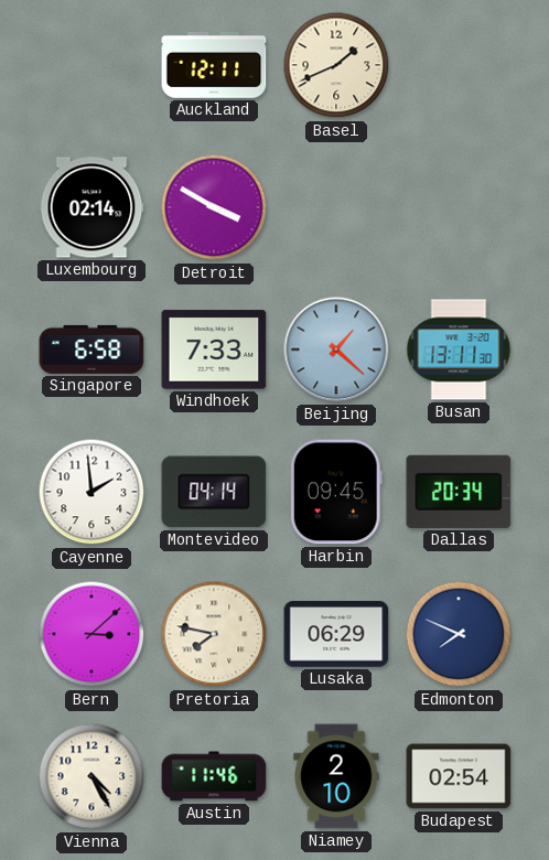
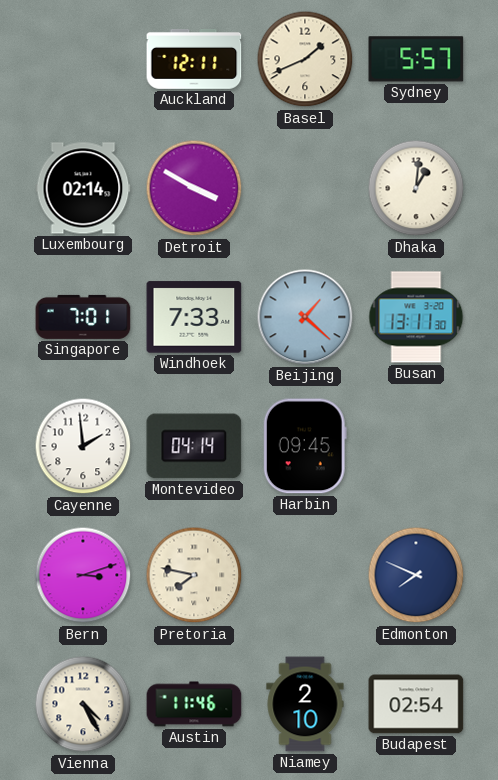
Sydney: none -> 5:57 (416, 59)
Dhaka: none -> 1:01 (416, 188)
Singapore: 6:58 -> 7:01 (83, 317)
Dallas: 20:34 -> none (459, 492)
Bern: 3:08 -> 3:12 (83, 575)
Lusaka: 06:29 -> none (336, 634)
